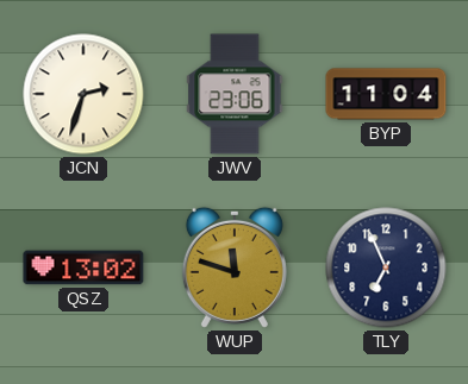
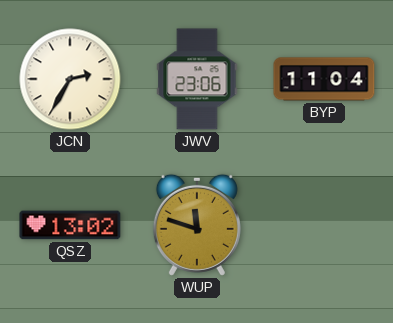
JCN: 2:33 -> 2:35 (70, 79)
TLY: 6:56 -> none (386, 267)
